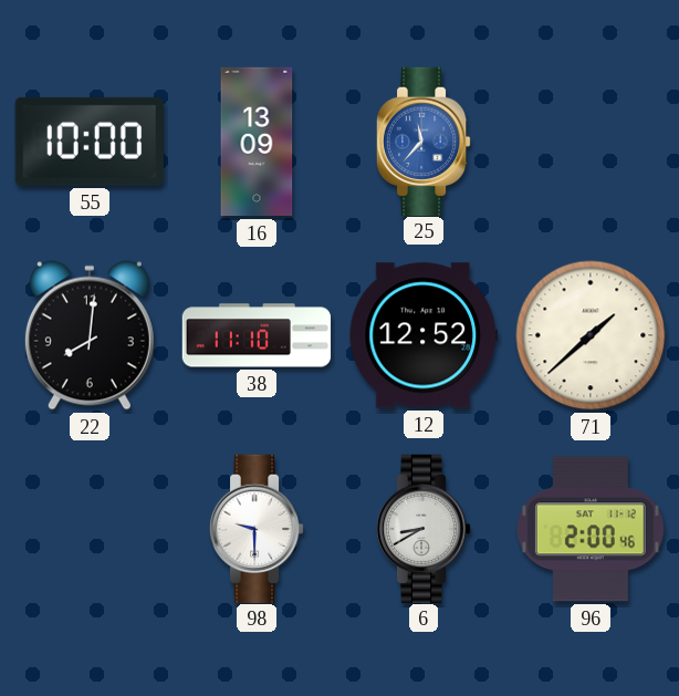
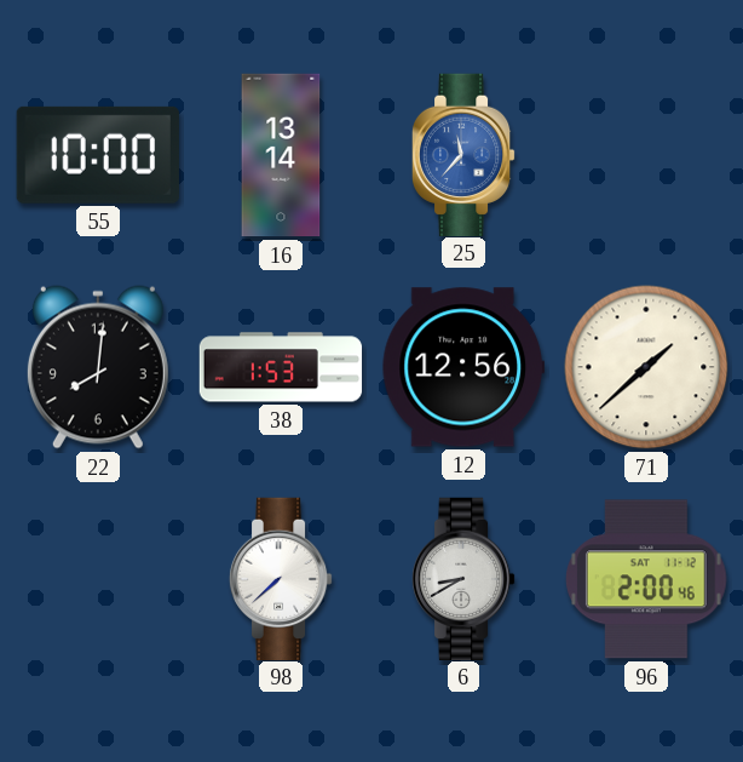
16: 13:09 -> 13:14 (281, 155)
38: 11:10 -> 1:53 (281, 367)
12: 12:52 -> 12:56 (462, 367)
98: 9:30 -> 7:38 (281, 578)
